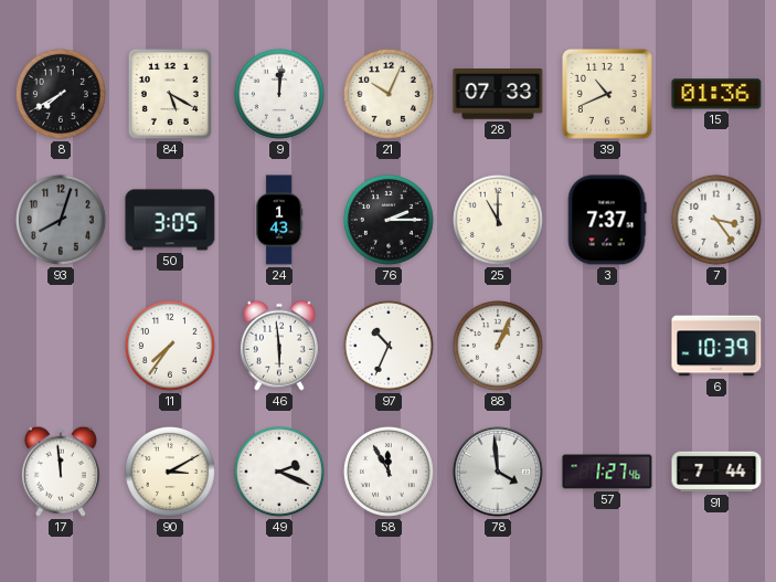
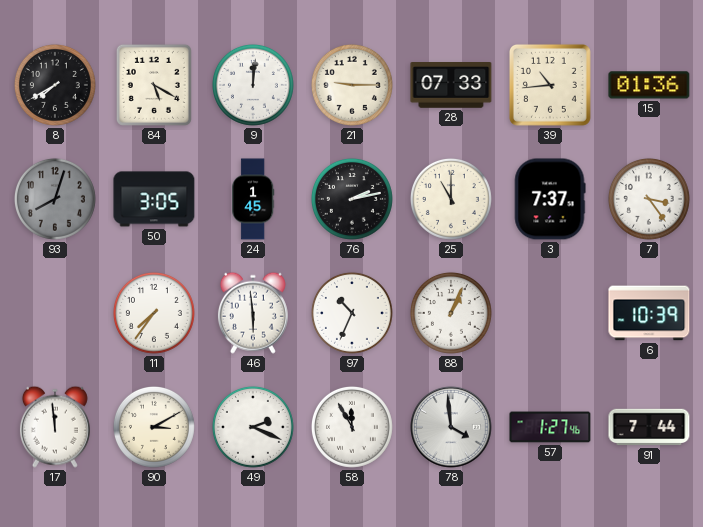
21: 10:04 -> 9:15 (352, 85)
39: 10:41 -> 10:44 (550, 85)
24: 1:43 -> 1:45 (253, 199)
76: 2:15 -> 2:13 (352, 199)
